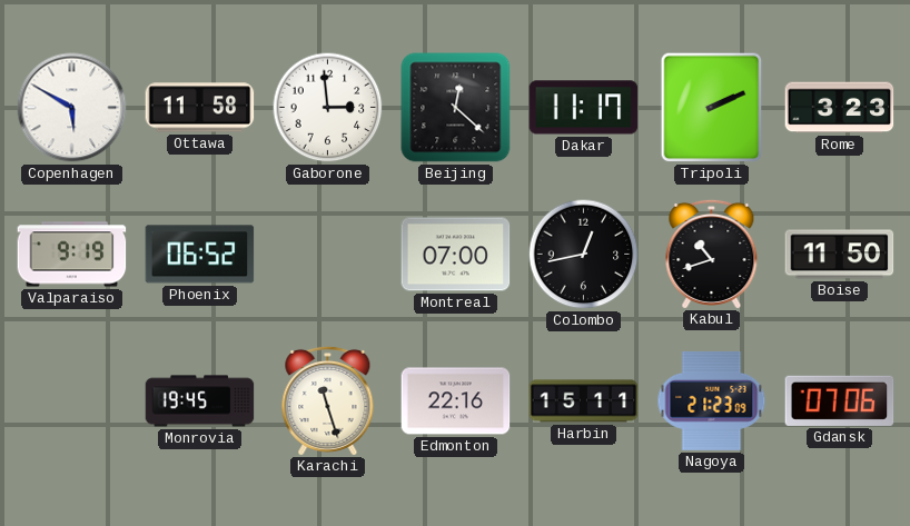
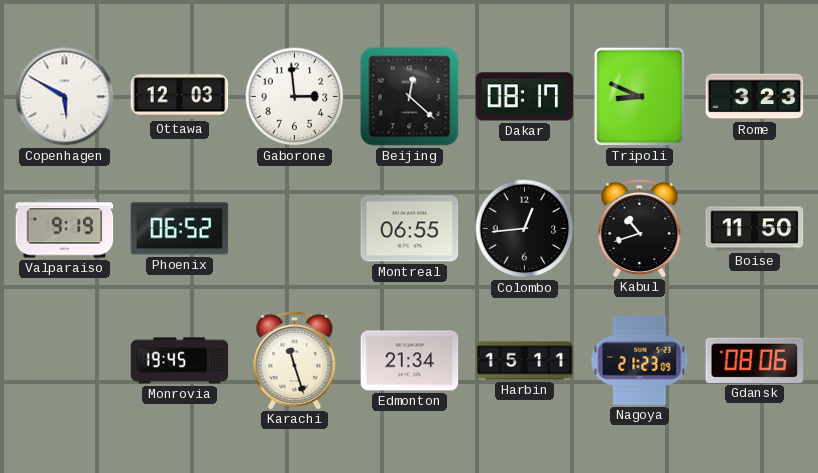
Ottawa: 11:58 -> 12:03 (180, 97)
Dakar: 11:17 -> 08:17 (525, 97)
Tripoli: 2:11 -> 8:49 (640, 97)
Montreal: 07:00 -> 06:55 (410, 229)
Colombo: 12:43 -> 12:44 (525, 229)
Edmonton: 22:16 -> 21:34 (410, 361)
Gdansk: 07:06 -> 08:06 (755, 360)
